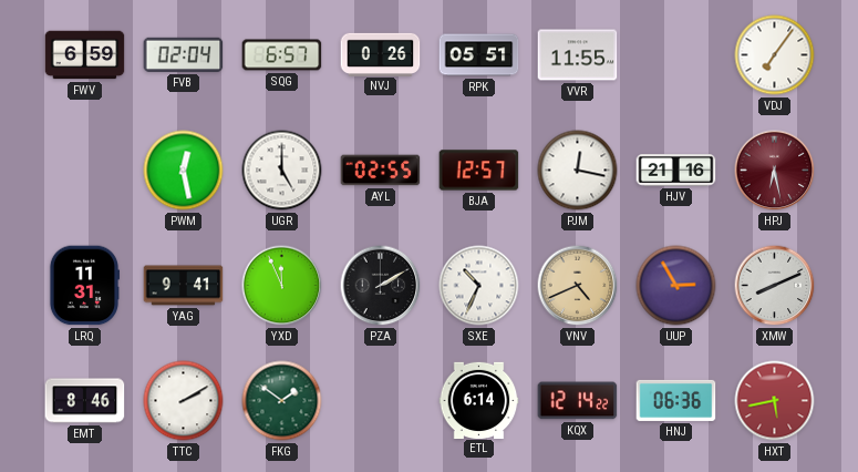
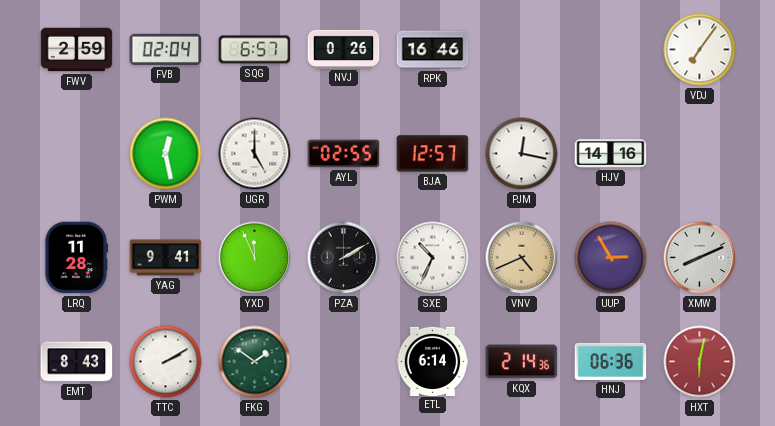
FWV: 6:59 -> 2:59 (77, 50)
RPK: 05:51 -> 16:46 (433, 50)
VVR: 11:55 -> none (578, 55)
HJV: 21:16 -> 14:16 (611, 154)
HPJ: 6:28 -> none (775, 171)
LRQ: 11:31 -> 11:28 (75, 258)
EMT: 8:46 -> 8:43 (77, 362)
KQX: 12:14 -> 2:14 (522, 362)
HXT: 5:43 -> 6:02 (700, 362)
